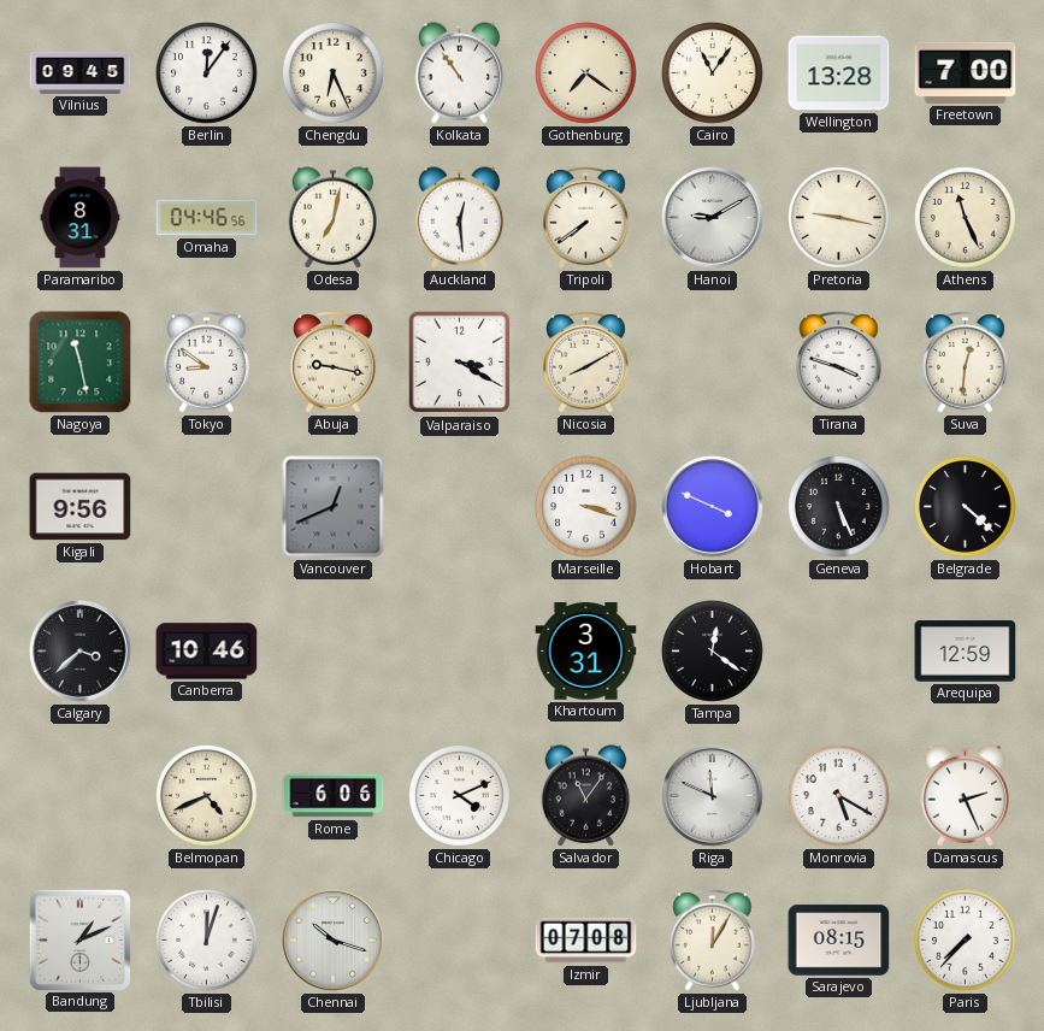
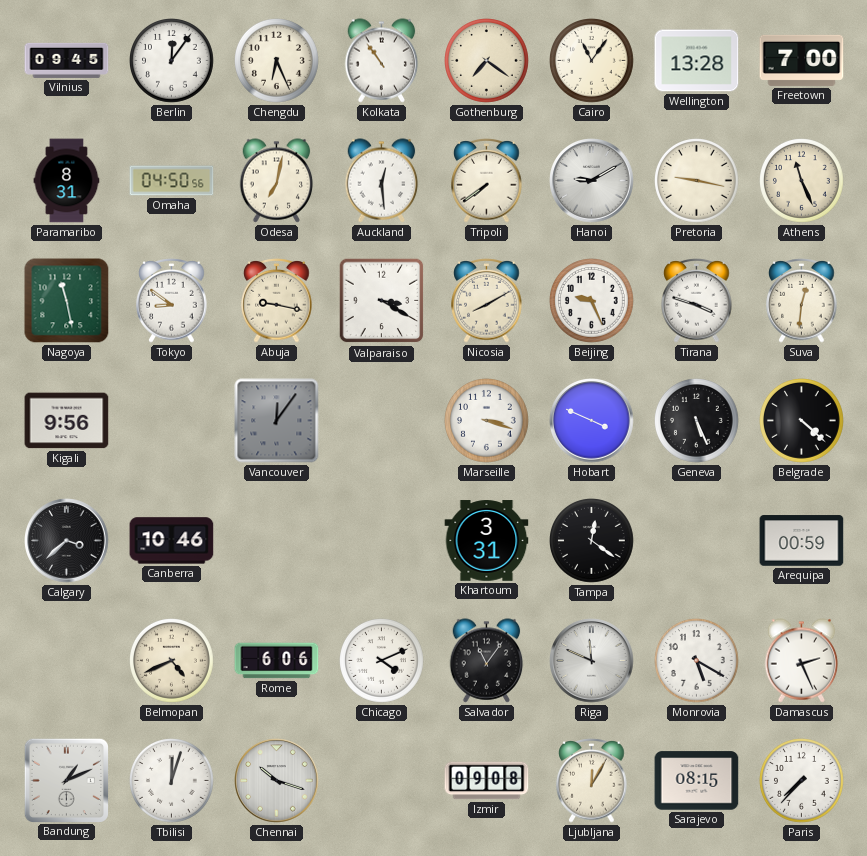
Omaha: 04:46 -> 04:50 (172, 181)
Beijing: none -> 9:26 (592, 301)
Vancouver: 12:41 -> 12:06 (277, 421)
Arequipa: 12:59 -> 00:59 (802, 541)
Izmir: 07:08 -> 09:08 (487, 781)
